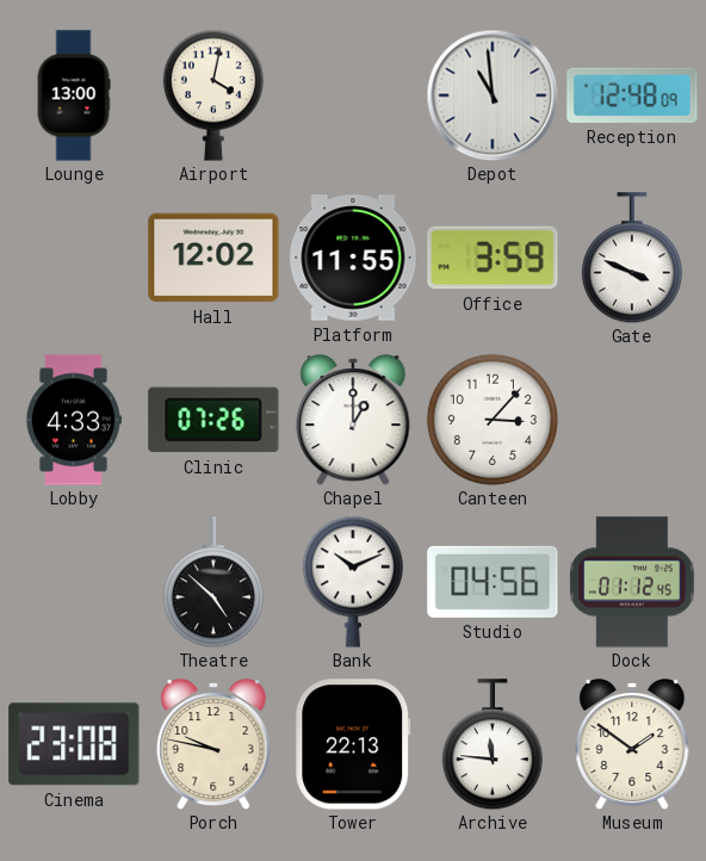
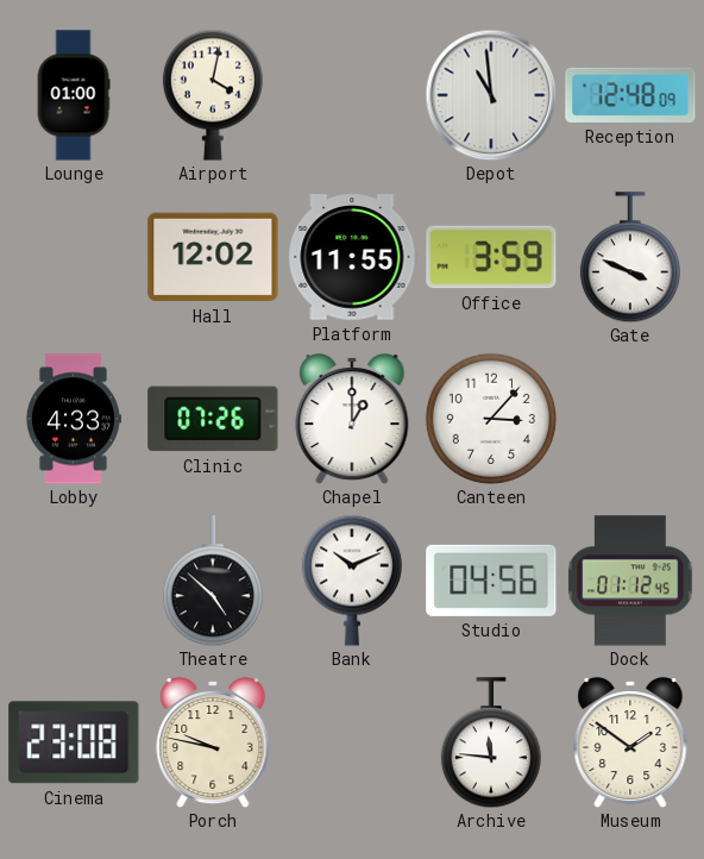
Lounge: 13:00 -> 01:00 (74, 95)
Tower: 22:13 -> none (353, 744)
